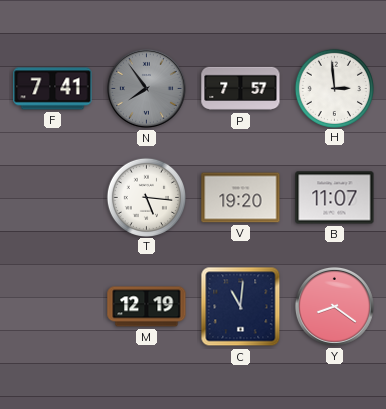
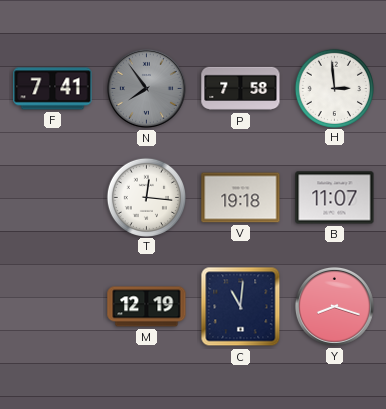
P: 7:57 -> 7:58 (241, 89)
T: 5:16 -> 12:16 (146, 197)
V: 19:20 -> 19:18 (241, 198)
Y: 8:21 -> 8:18 (334, 306)
